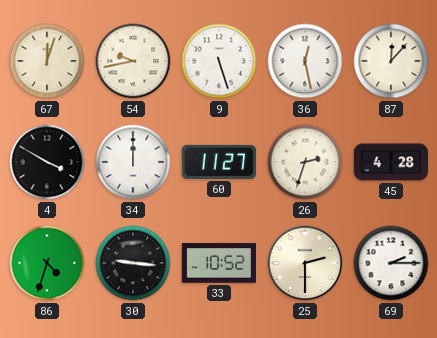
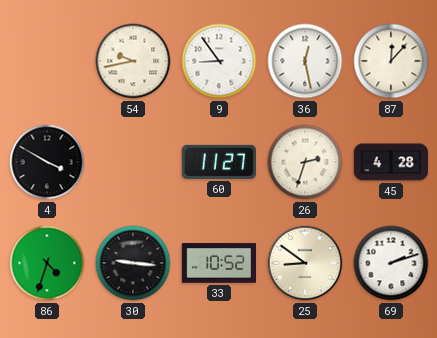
67: 12:03 -> none (47, 61)
9: 5:27 -> 8:54 (219, 61)
34: 12:00 -> none (133, 162)
25: 2:30 -> 8:51 (305, 263)
69: 2:15 -> 2:12 (391, 263)
